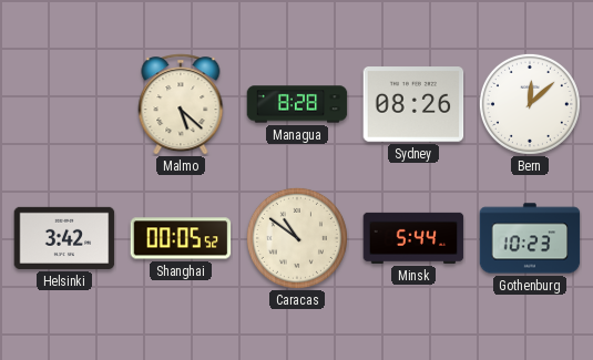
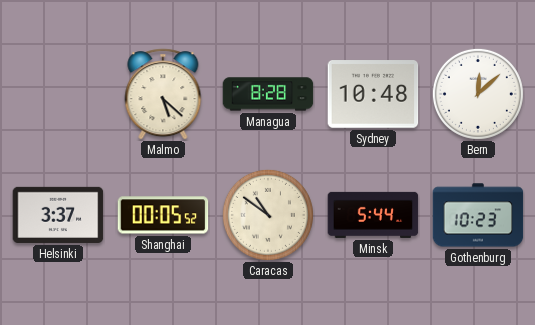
Sydney: 08:26 -> 10:48 (373, 94)
Helsinki: 3:42 -> 3:37 (58, 215)
